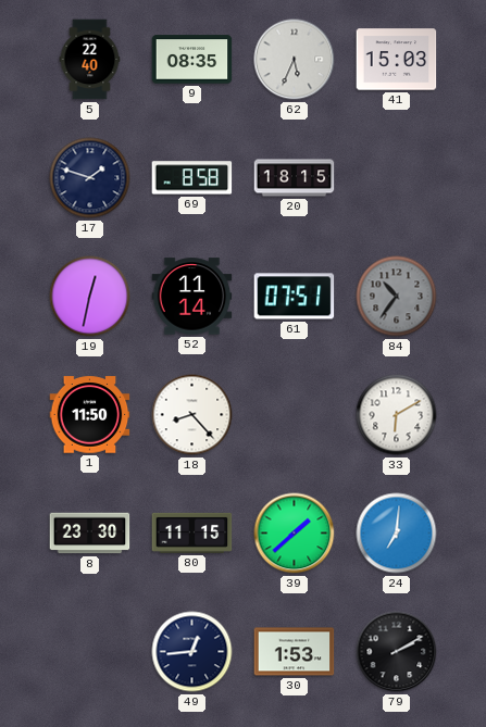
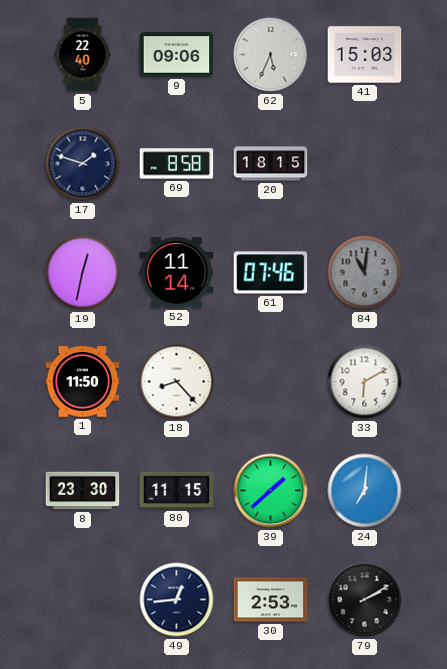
9: 08:35 -> 09:06 (177, 55)
61: 07:51 -> 07:46 (271, 273)
84: 10:36 -> 11:01 (365, 273)
30: 1:53 -> 2:53 (271, 600)
